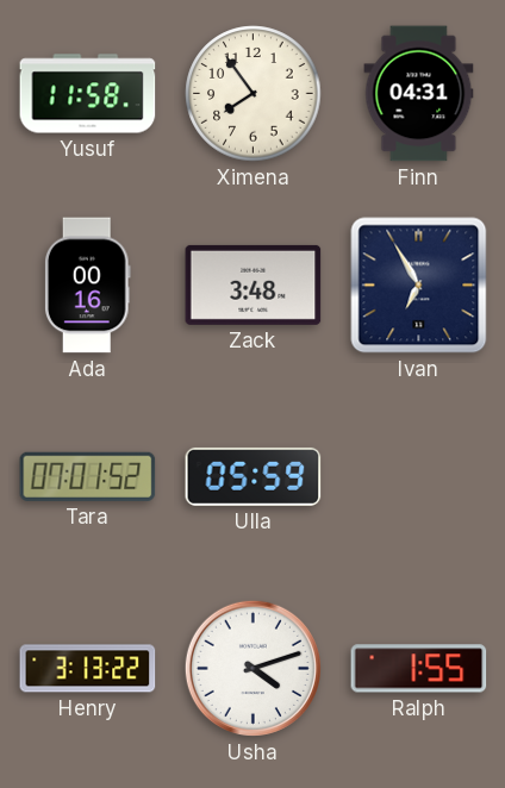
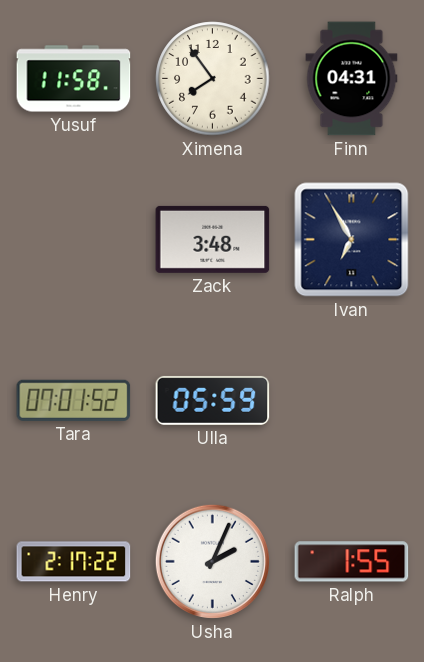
Ada: 00:16 -> none (87, 286)
Henry: 3:13 -> 2:17 (74, 562)
Usha: 4:12 -> 2:04 (212, 561)
